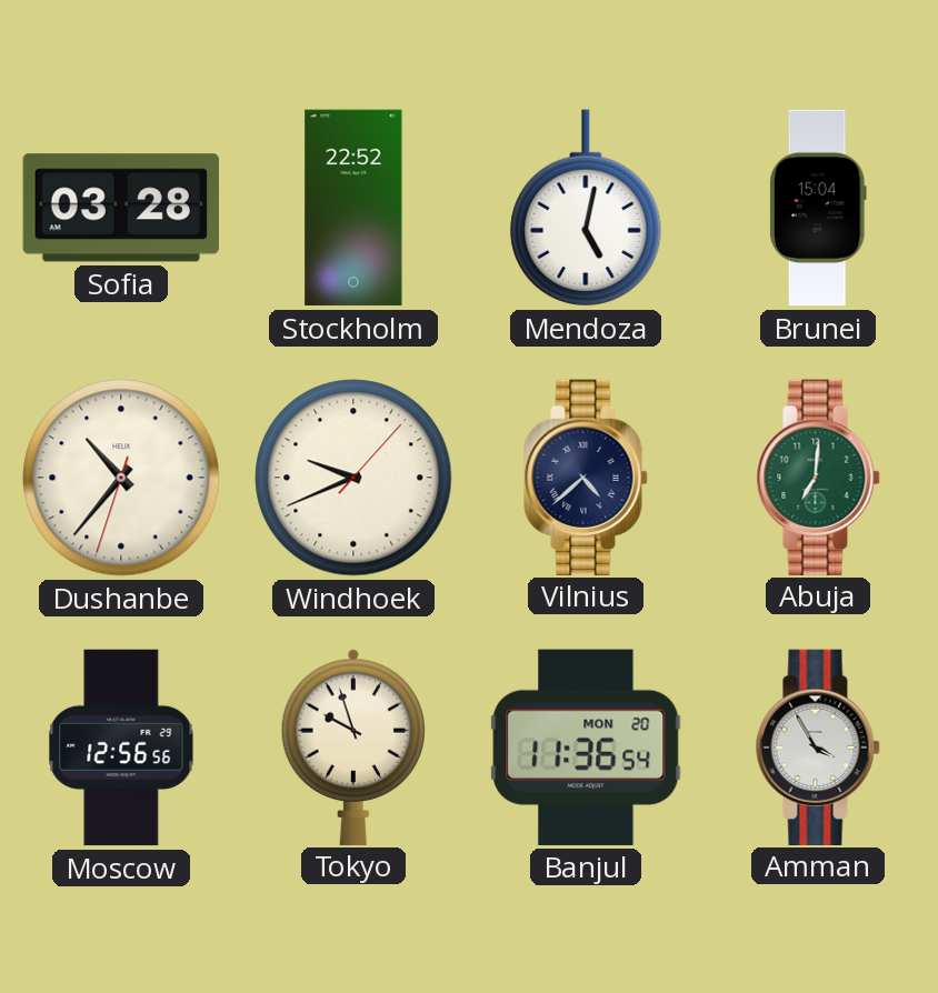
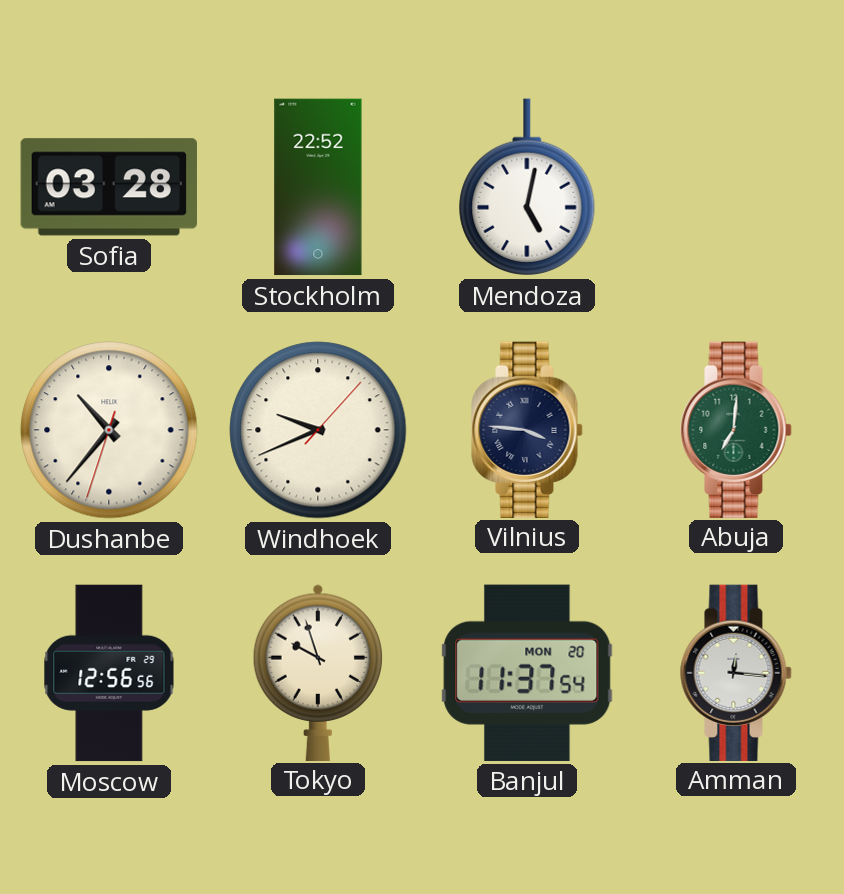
Brunei: 15:04 -> none (818, 208)
Vilnius: 4:38 -> 3:46 (527, 429)
Banjul: 11:36 -> 11:37 (527, 673)
Amman: 3:55 -> 12:16 (736, 672)
